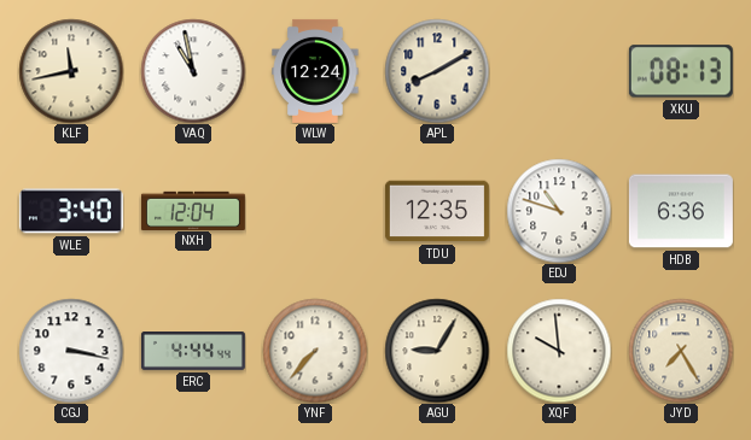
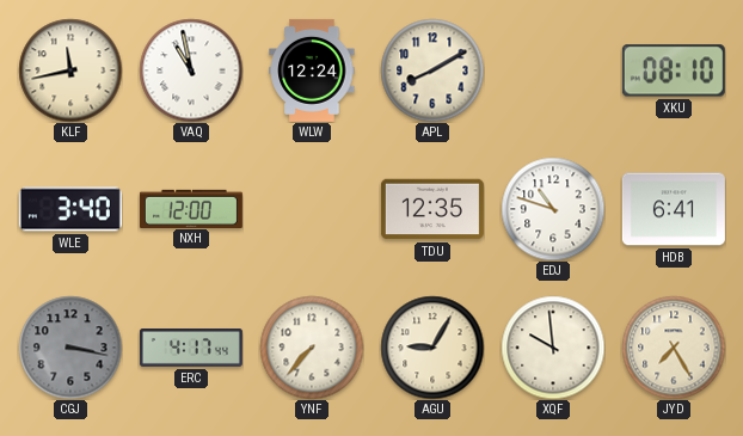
XKU: 08:13 -> 08:10 (674, 70)
NXH: 12:04 -> 12:00 (191, 208)
HDB: 6:36 -> 6:41 (674, 209)
CGJ dial: white -> grey (70, 348)
ERC: 4:44 -> 4:17 (191, 349)
